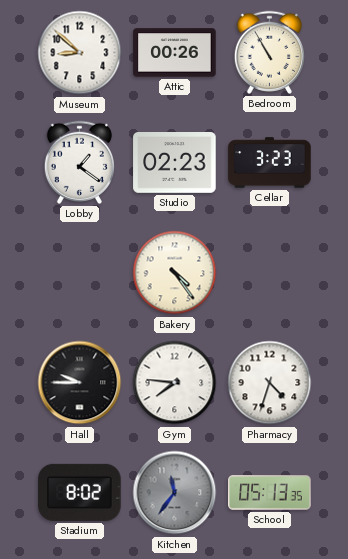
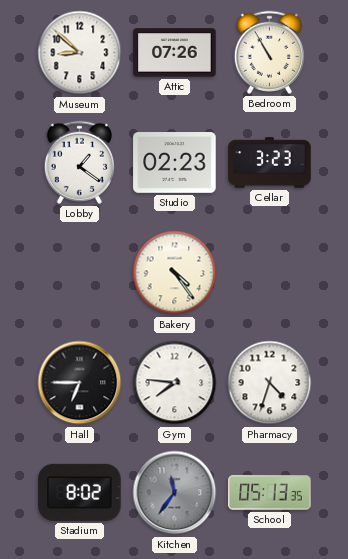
Attic: 00:26 -> 07:26 (175, 53)
Hall: 9:45 -> 6:45 (80, 383)
